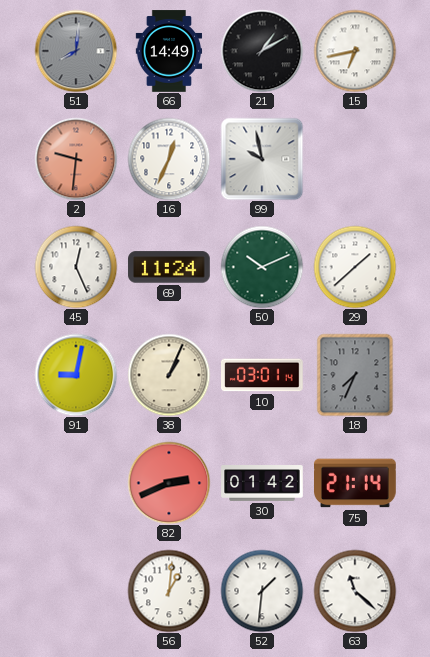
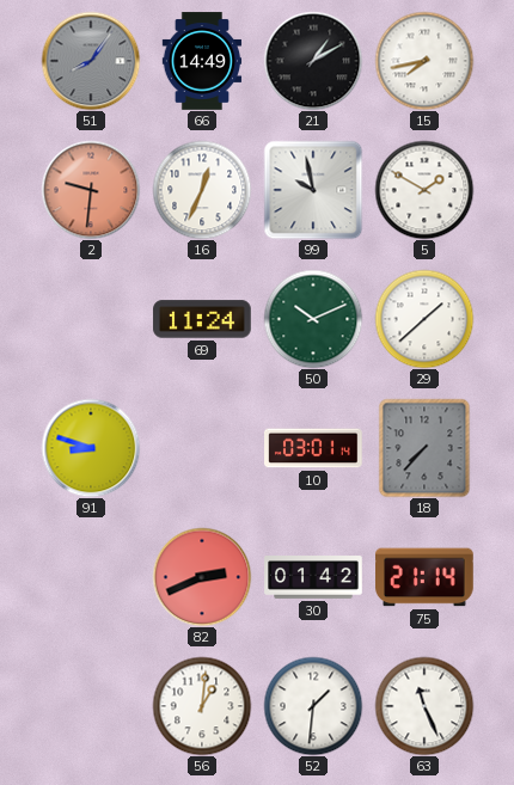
51: 8:01 -> 8:06 (91, 61)
15: 6:43 -> 7:43 (424, 61)
5: none -> 1:50 (424, 190)
45: 12:26 -> none (76, 267)
91: 9:02 -> 8:48 (91, 448)
38: 1:04 -> none (169, 375)
18: 7:34 -> 7:37 (424, 448)
63: 11:22 -> 11:26 (424, 706)
